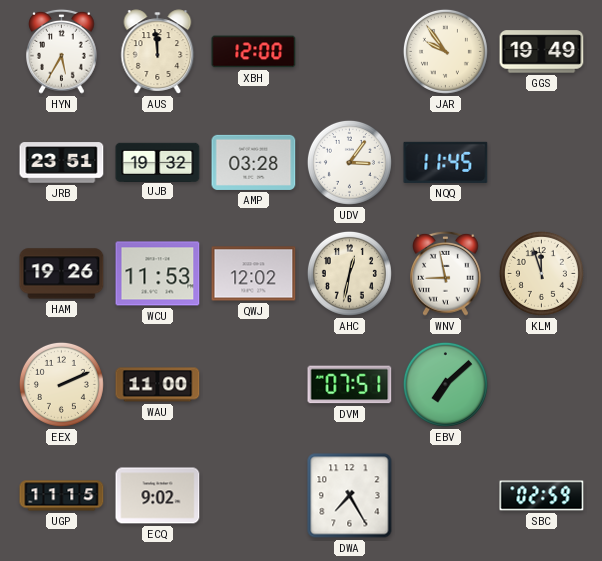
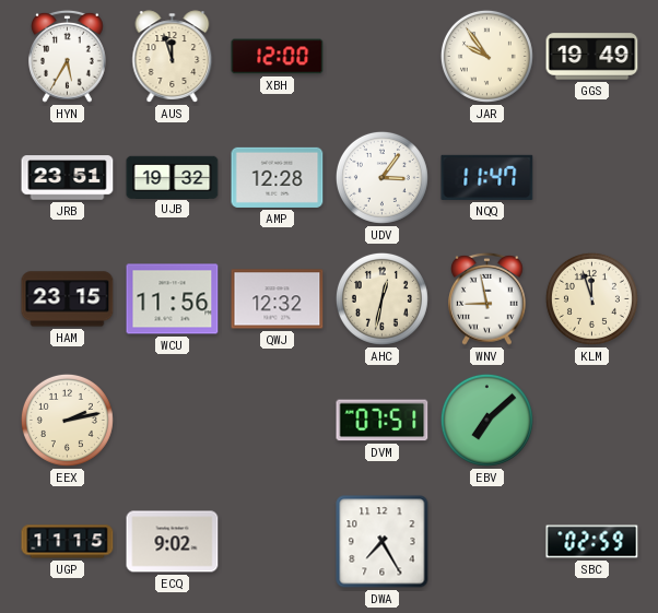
AUS: 11:59 -> 11:57 (173, 57)
AMP: 03:28 -> 12:28 (278, 177)
NQQ: 11:45 -> 11:47 (487, 177)
HAM: 19:26 -> 23:15 (68, 299)
WCU: 11:53 -> 11:56 (173, 299)
QWJ: 12:02 -> 12:32 (278, 299)
EEX: 2:11 -> 2:13 (67, 420)
WAU: 11:00 -> none (158, 385)
